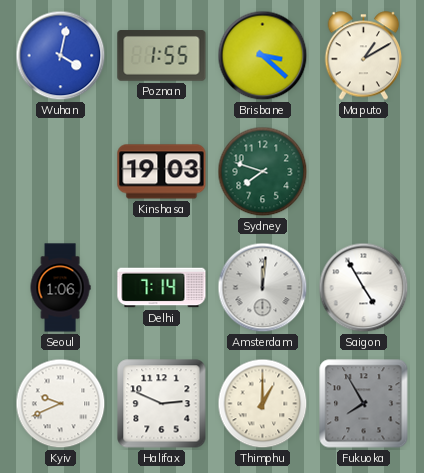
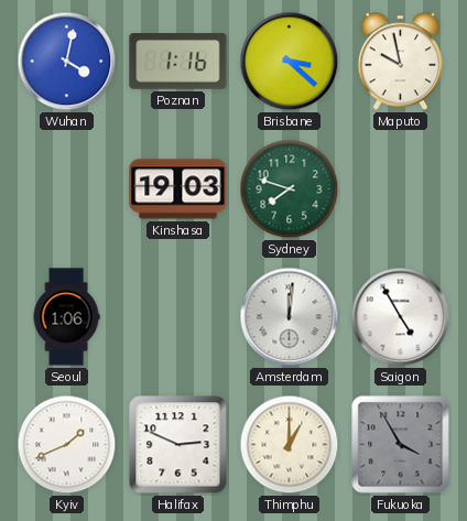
Poznan: 1:55 -> 1:16 (178, 62)
Maputo: 1:10 -> 9:58 (401, 62)
Delhi: 7:14 -> none (162, 288)
Kyiv: 9:41 -> 1:41 (67, 445)
Fukuoka: 7:55 -> 3:55 (401, 445)
